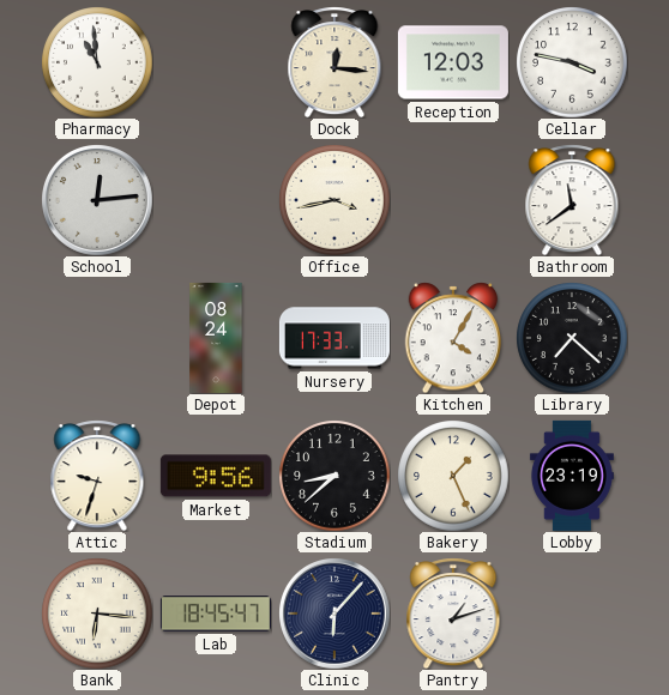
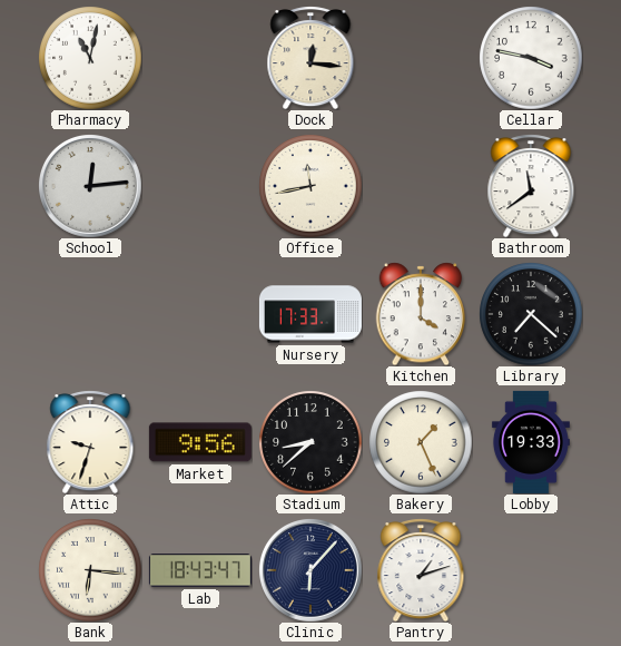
Pharmacy: 10:59 -> 11:02 (90, 58)
Reception: 12:03 -> none (453, 62)
Office: 3:43 -> 11:43 (310, 186)
Depot: 08:24 -> none (216, 338)
Kitchen: 4:05 -> 4:00 (421, 314)
Lobby: 23:19 -> 19:33 (531, 442)
Lab: 18:45 -> 18:43 (200, 570)
